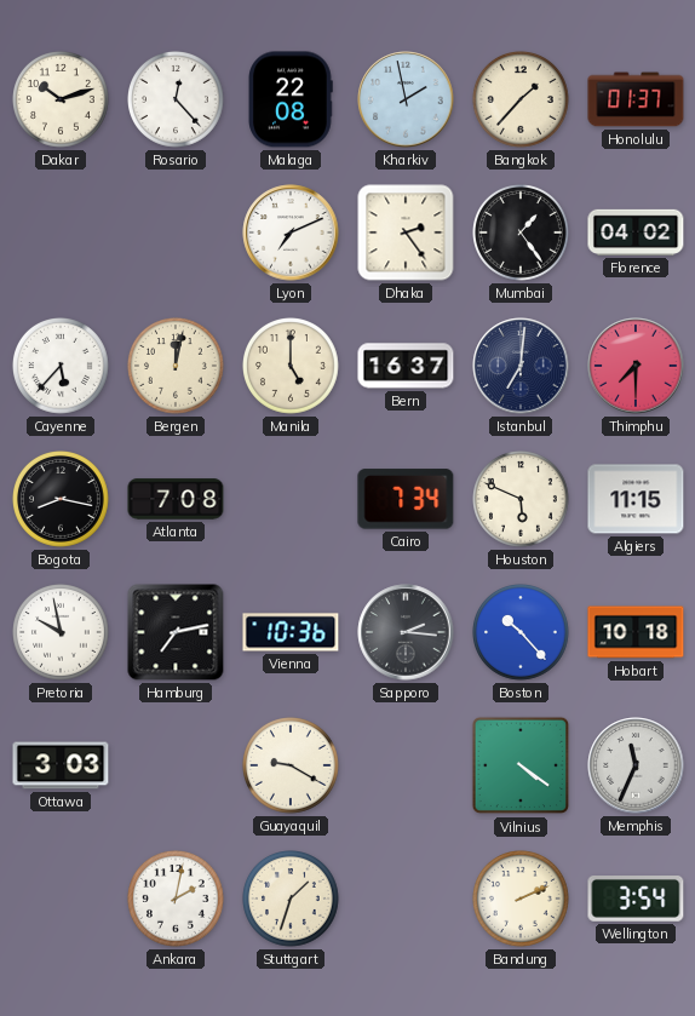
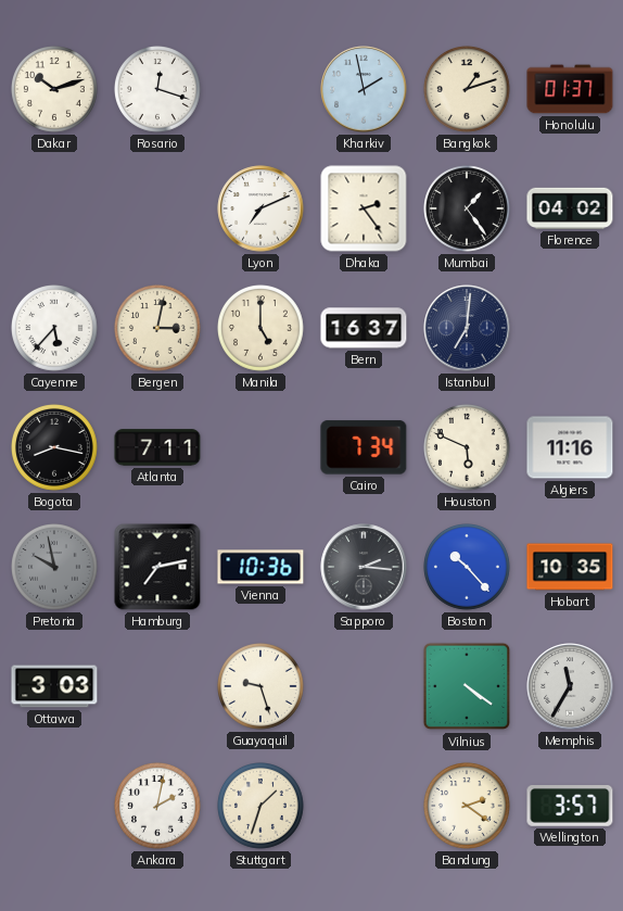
Rosario: 12:23 -> 12:18 (158, 90)
Malaga: 22:08 -> none (291, 99)
Bangkok: 1:37 -> 1:12 (468, 90)
Bergen: 12:02 -> 3:02 (158, 329)
Thimphu: 7:30 -> none (636, 366)
Atlanta: 7:08 -> 7:11 (157, 447)
Algiers: 11:15 -> 11:16 (570, 447)
Pretoria dial: white -> grey (55, 568)
Hobart: 10:18 -> 10:35 (570, 567)
Guayaquil: 9:20 -> 9:27 (262, 687)
Memphis: 11:34 -> 11:35 (570, 686)
Bandung: 2:11 -> 2:21 (468, 807)
Wellington: 3:54 -> 3:57 (570, 807)
